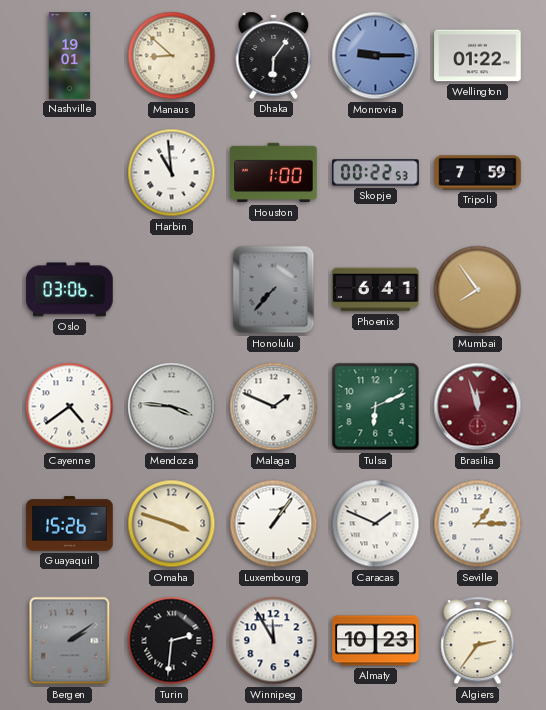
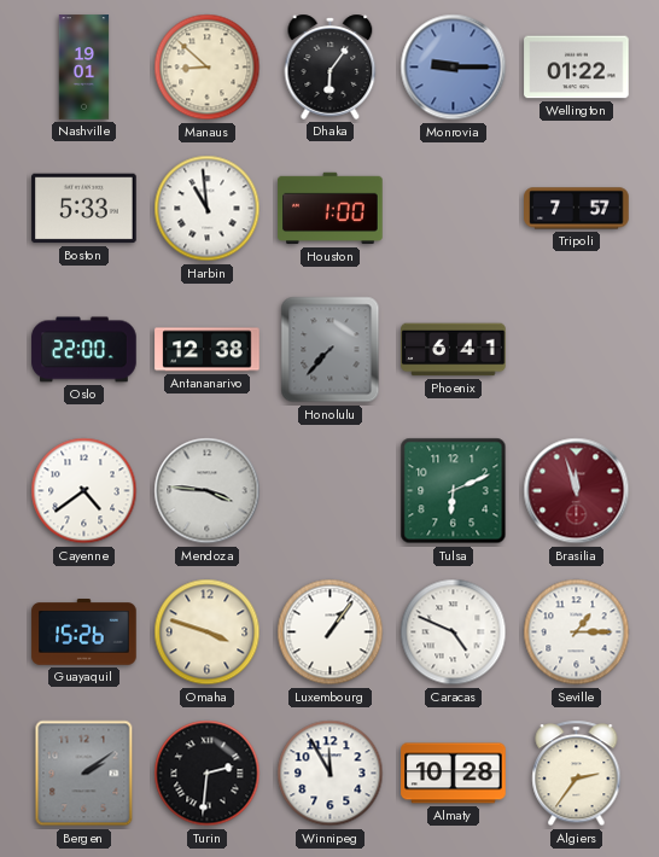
Boston: none -> 5:33 (84, 209)
Skopje: 00:22 -> none (376, 173)
Tripoli: 7:59 -> 7:57 (577, 209)
Oslo: 03:06 -> 22:00 (84, 350)
Antananarivo: none -> 12:38 (208, 350)
Mumbai: 7:54 -> none (478, 290)
Malaga: 1:49 -> none (274, 407)
Caracas: 1:49 -> 4:49 (454, 632)
Almaty: 10:23 -> 10:28 (454, 774)
